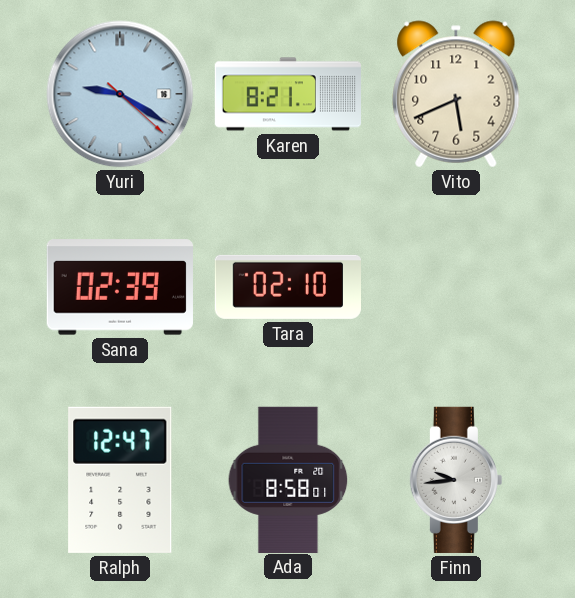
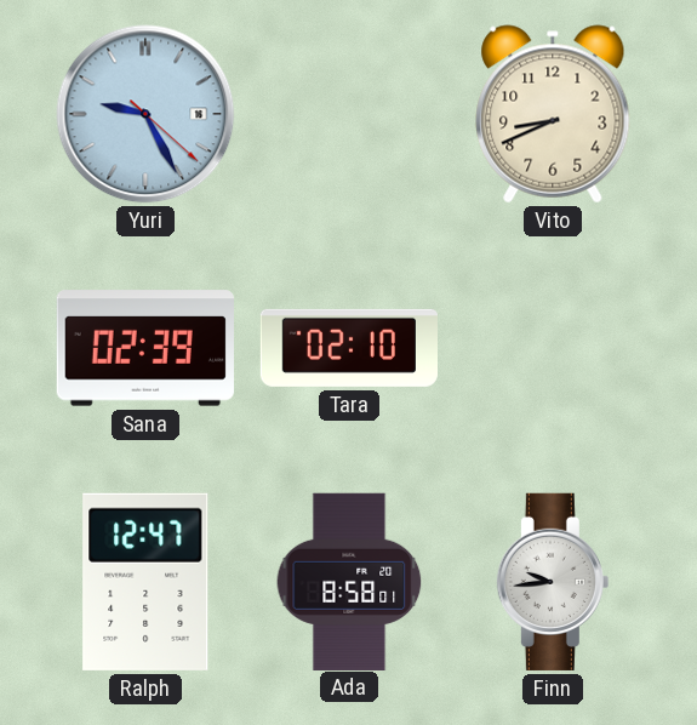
Yuri: 9:20 -> 9:25 (145, 114)
Karen: 8:21 -> none (287, 94)
Vito: 5:41 -> 8:41 (553, 114)
